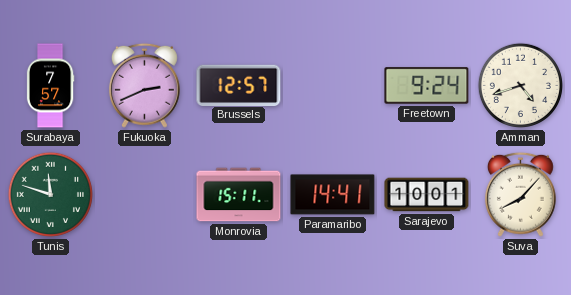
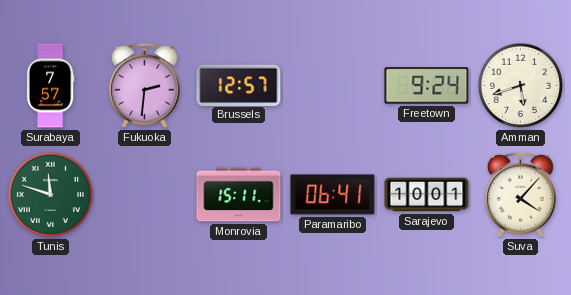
Fukuoka: 2:41 -> 2:31 (144, 85)
Amman: 4:42 -> 5:42 (520, 85)
Paramaribo: 14:41 -> 06:41 (333, 195)
Suva: 8:07 -> 4:07 (520, 194)
